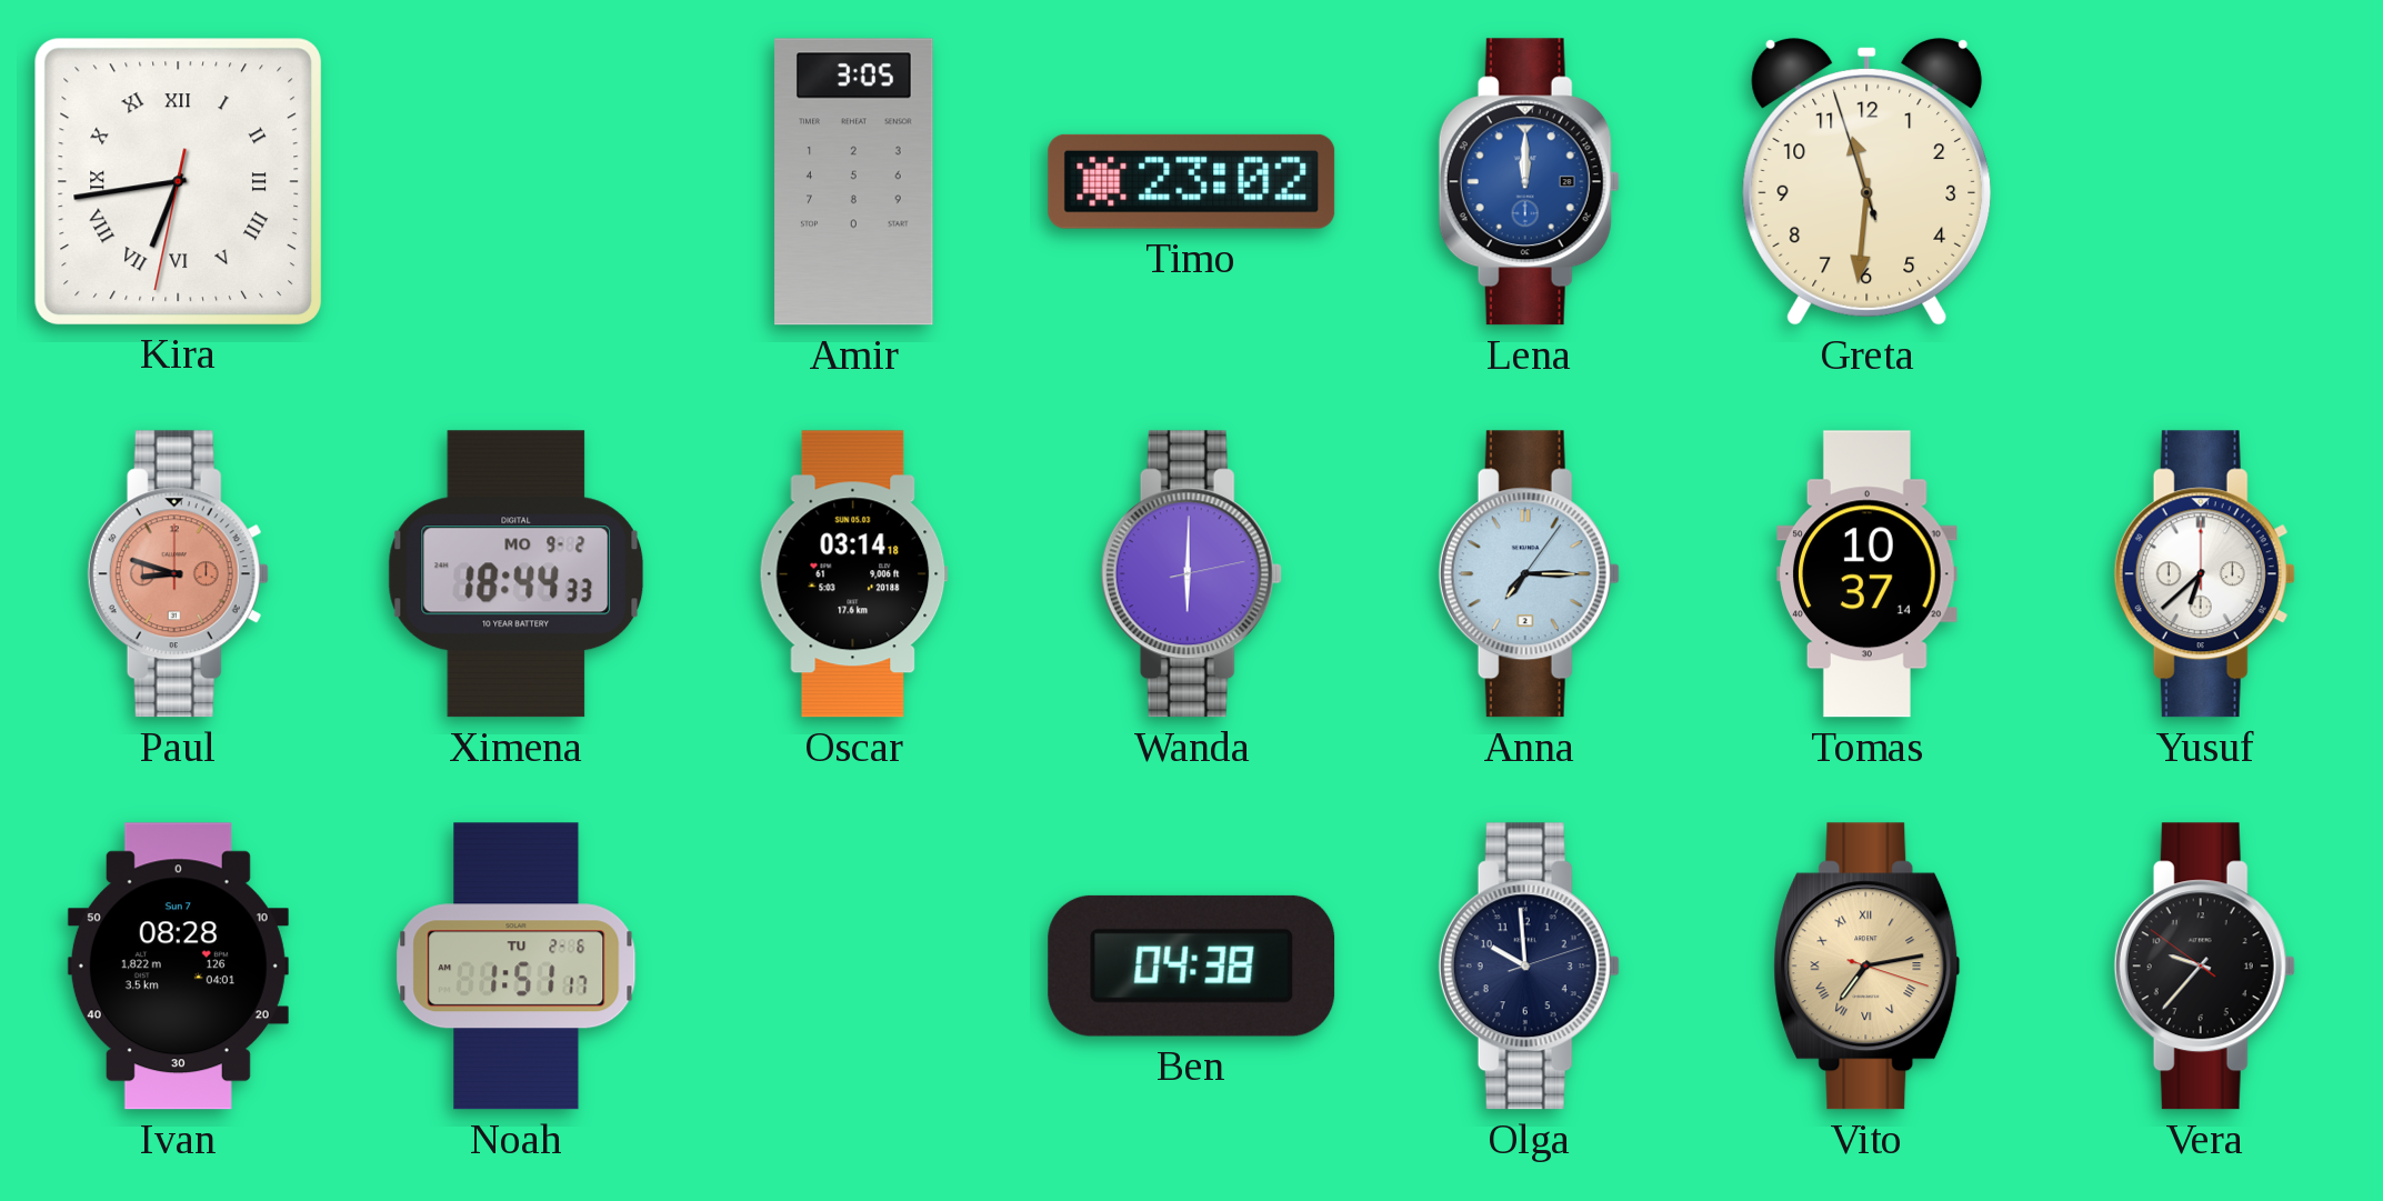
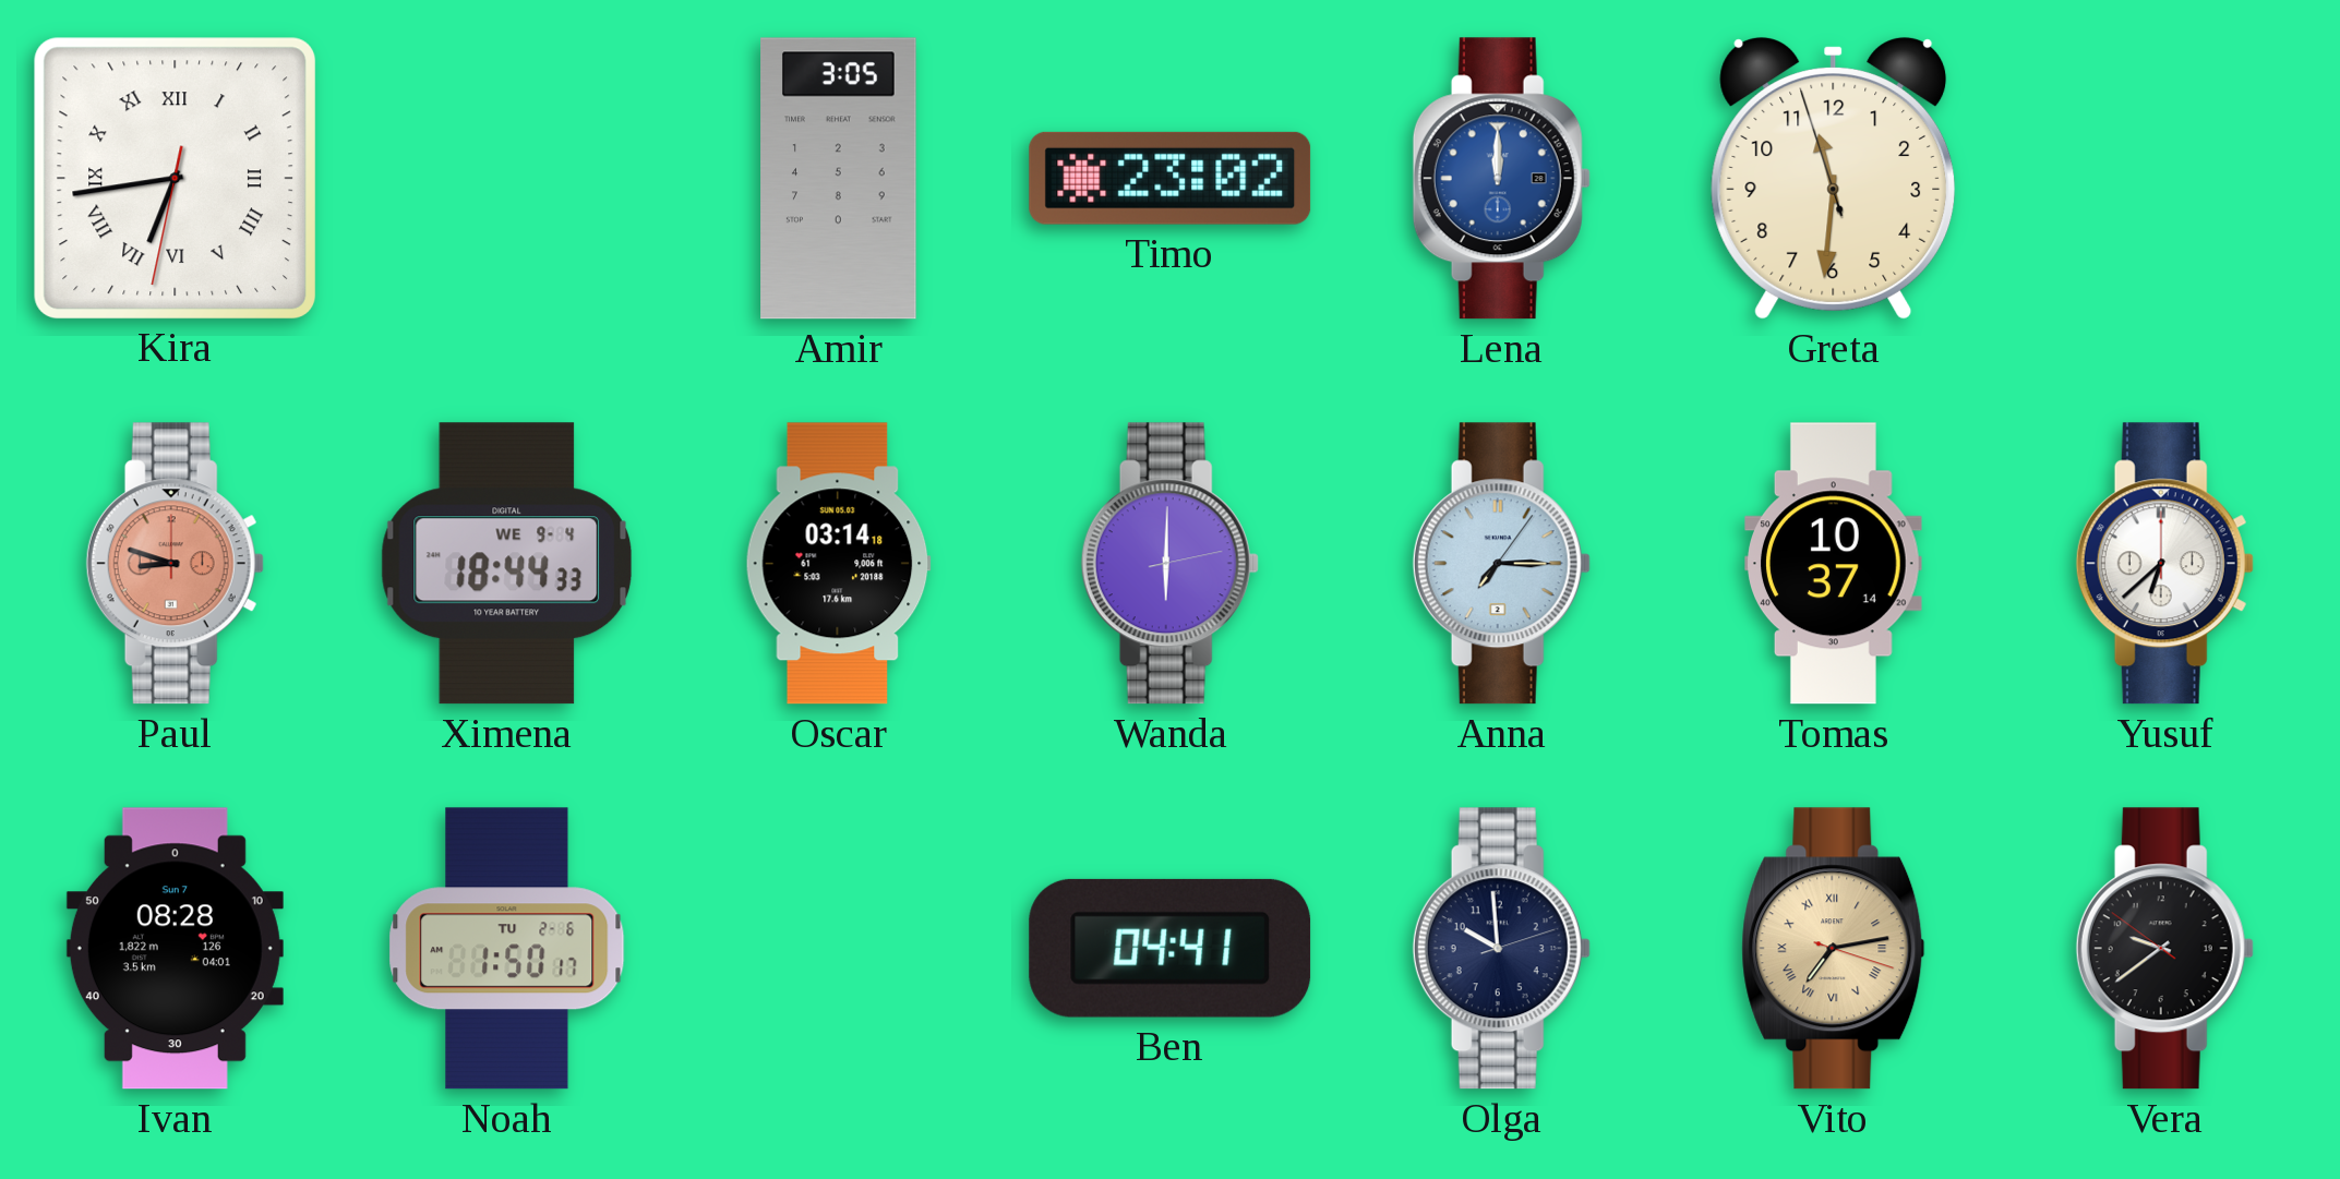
Ximena date: MO 9-2 -> WE 9-4 (507, 564)
Noah: 1:51 -> 1:50 (507, 949)
Ben: 04:38 -> 04:41 (1171, 948)
Vera: 9:36 -> 9:38 (2164, 949)
